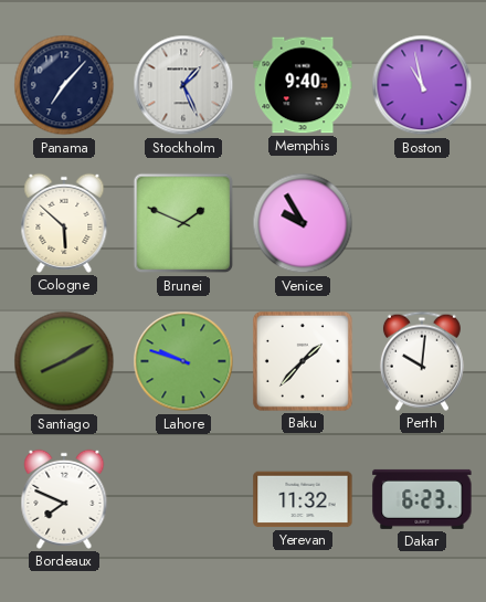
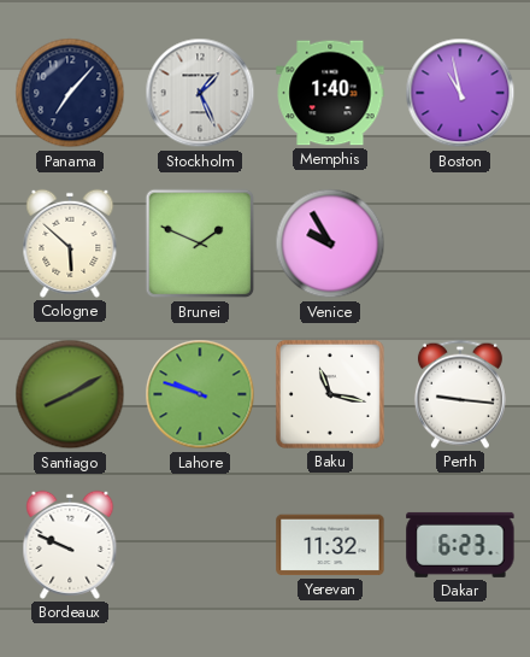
Memphis: 9:40 -> 1:40 (330, 93)
Baku: 1:37 -> 11:17 (330, 394)
Perth: 10:01 -> 9:16 (460, 394)
Bordeaux: 7:49 -> 9:49 (70, 545)
